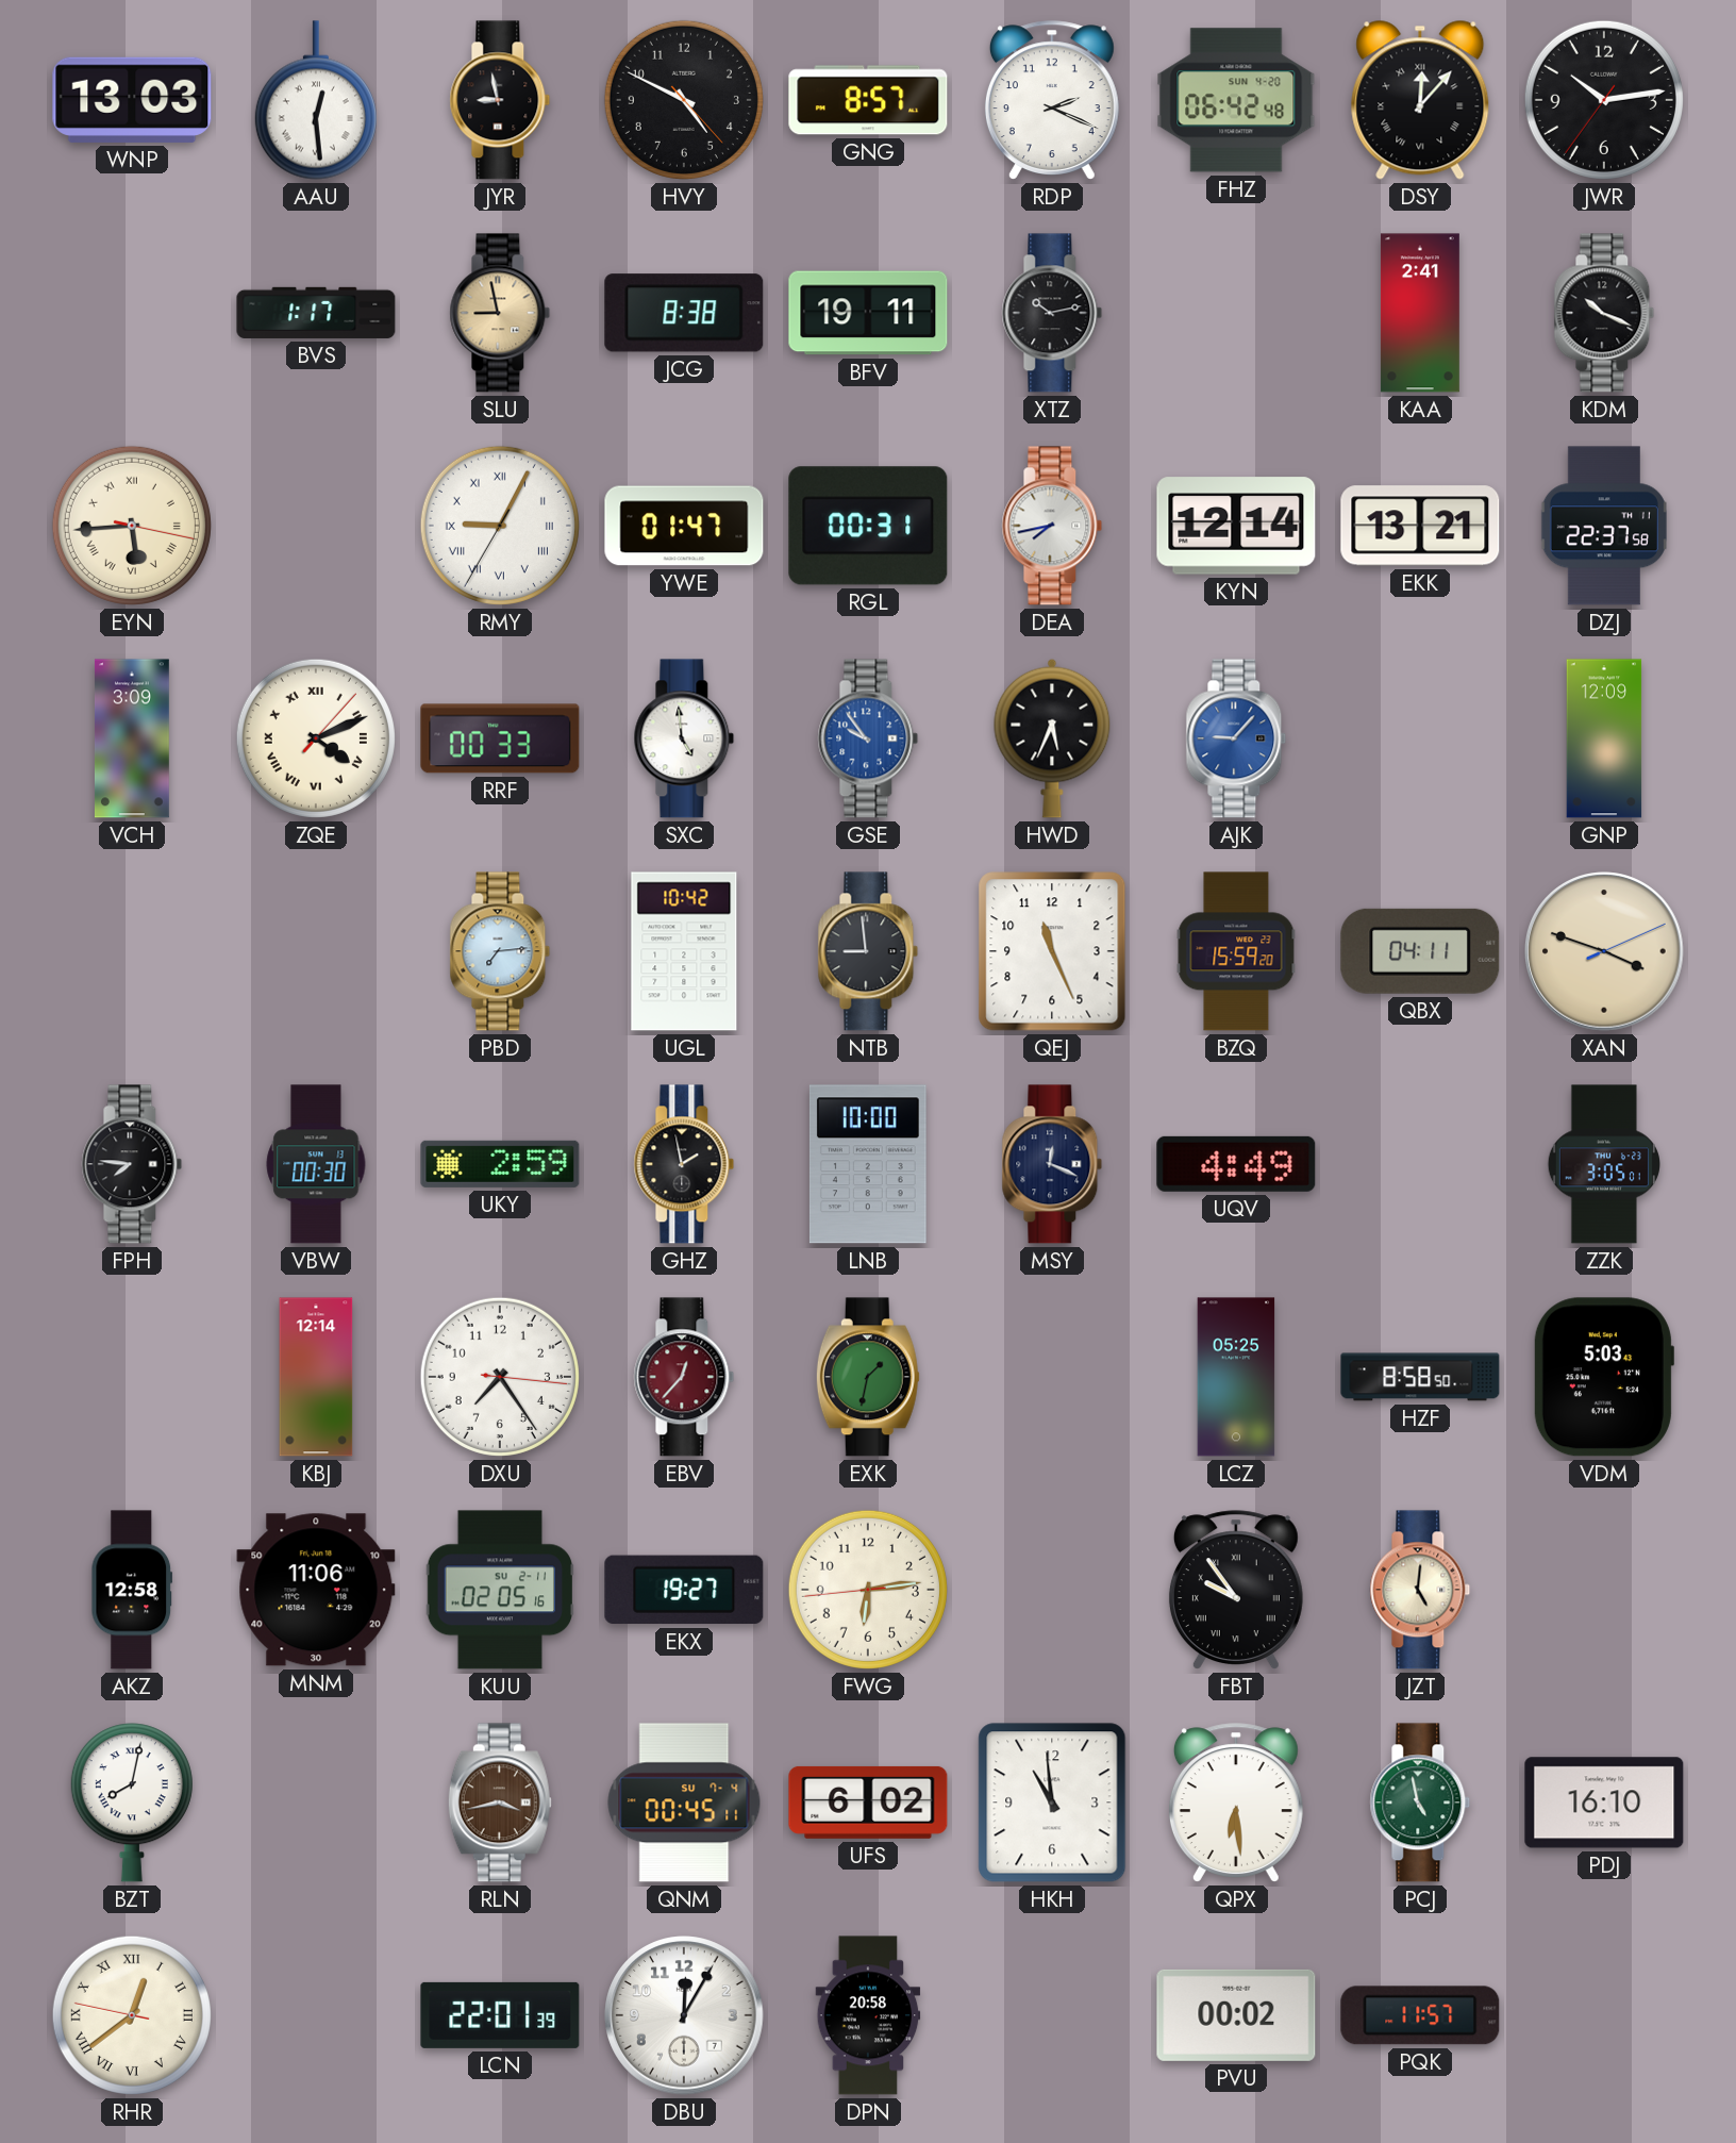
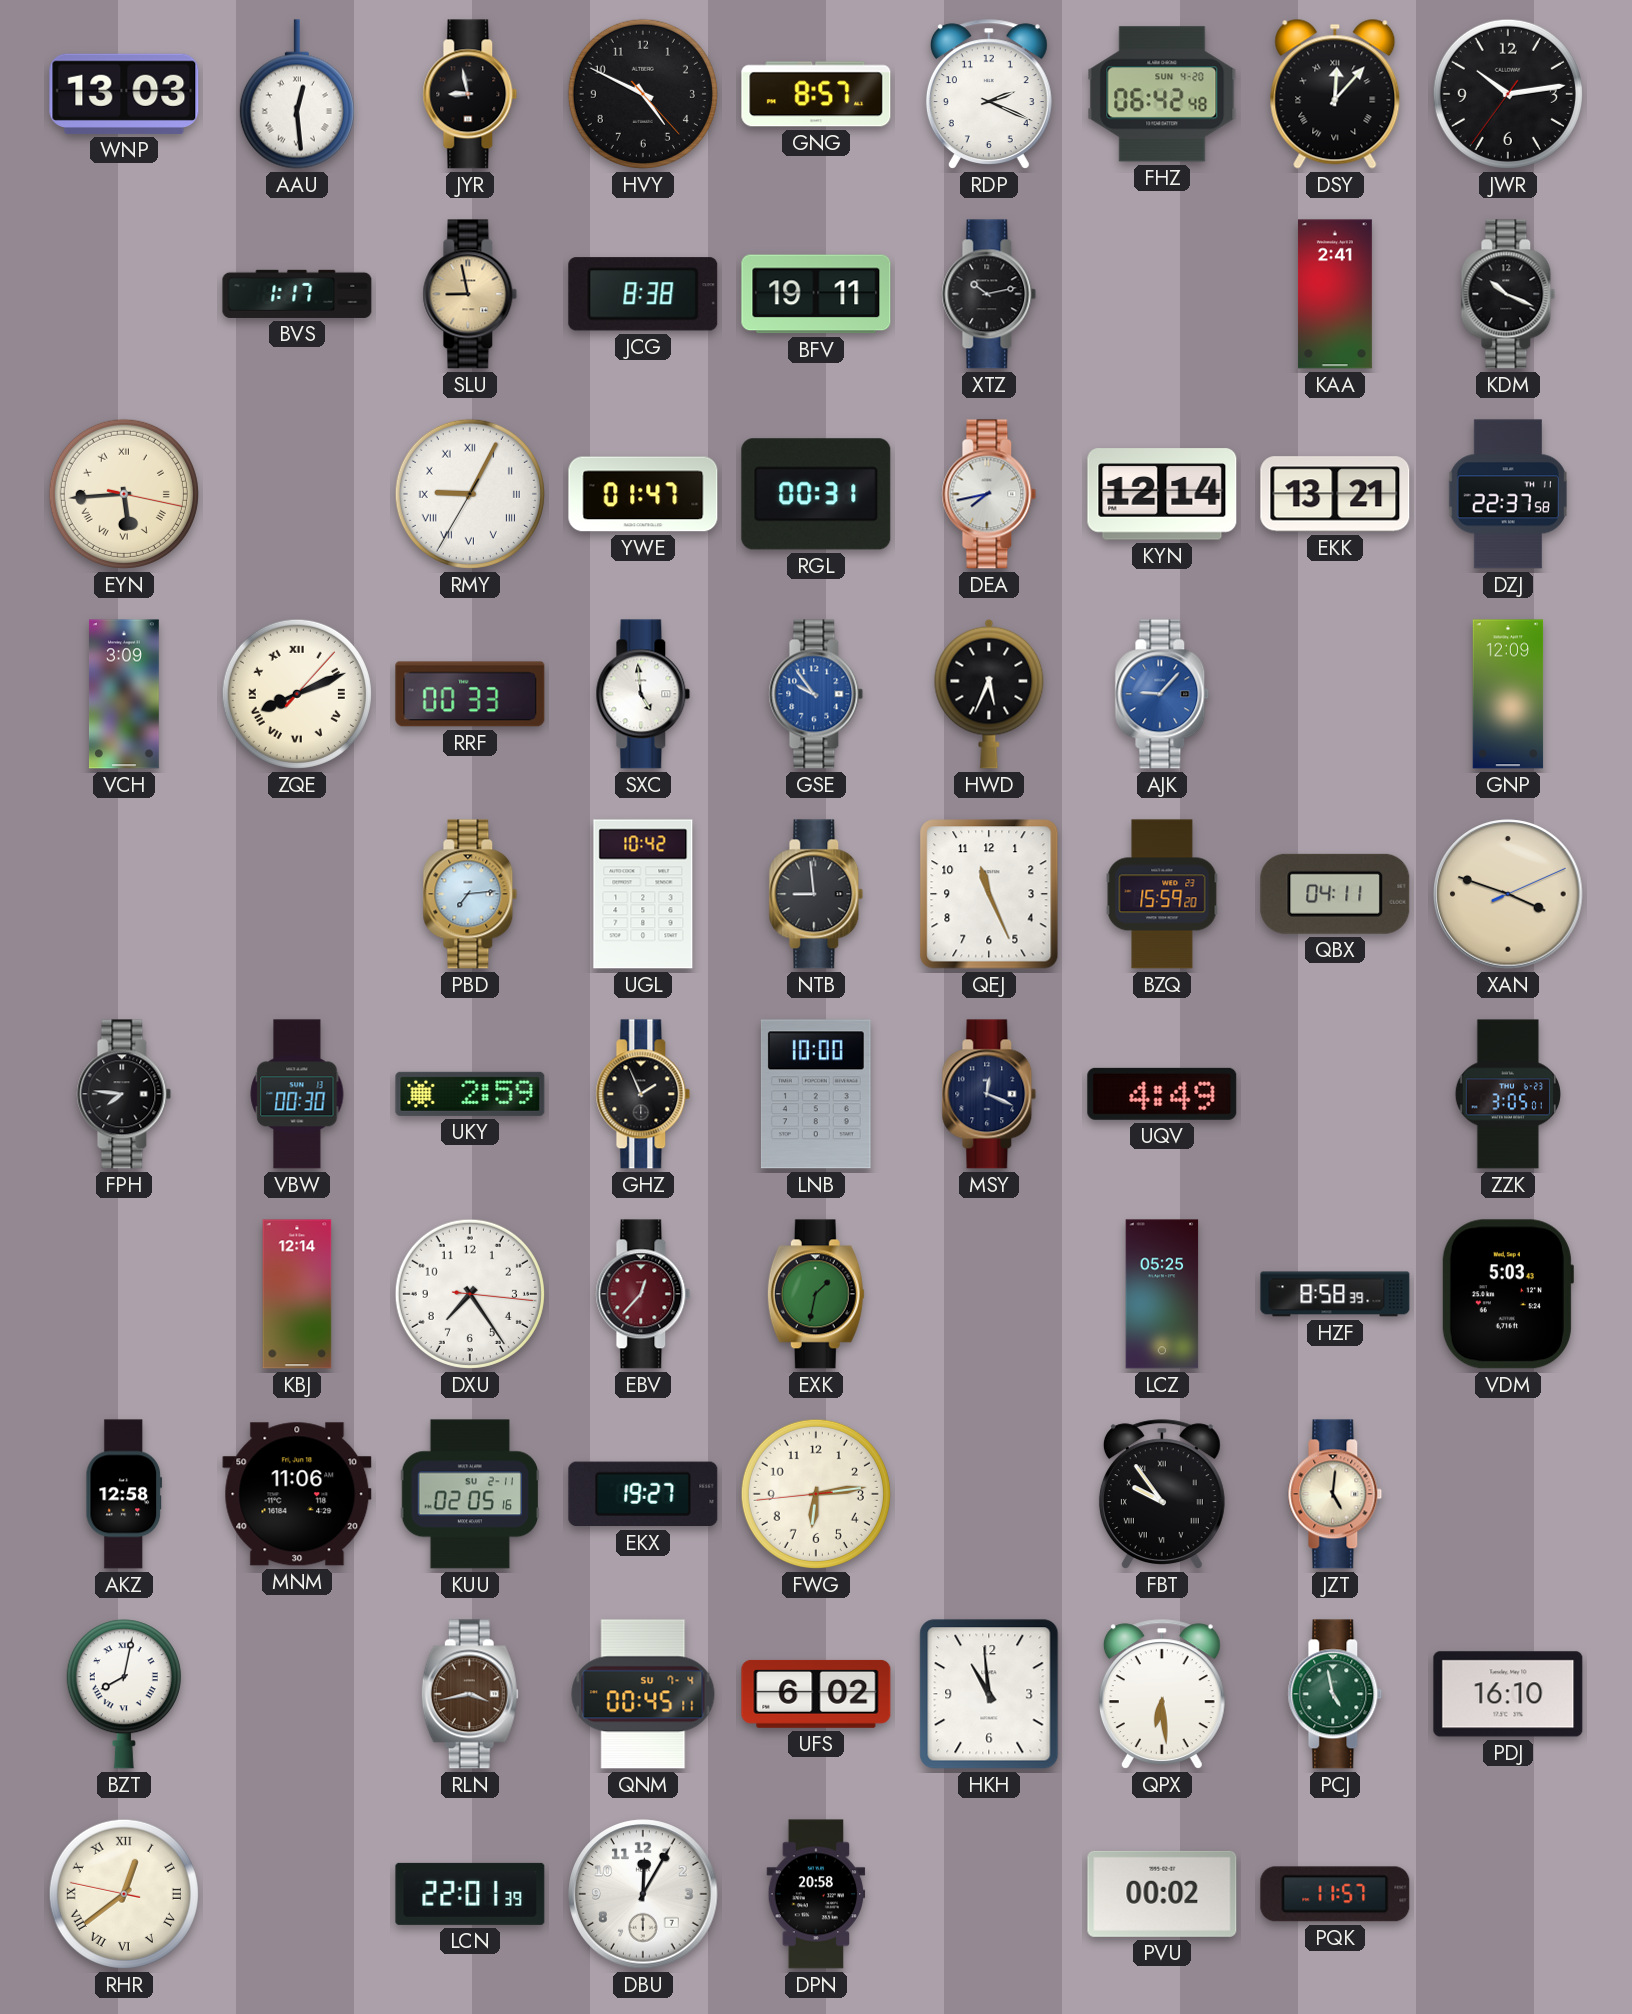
ZQE: 4:11 -> 8:11 (297, 694)
GHZ: 1:58 -> 1:56 (643, 1094)
HZF: 8:58:50 -> 8:58:39 (1335, 1294)
